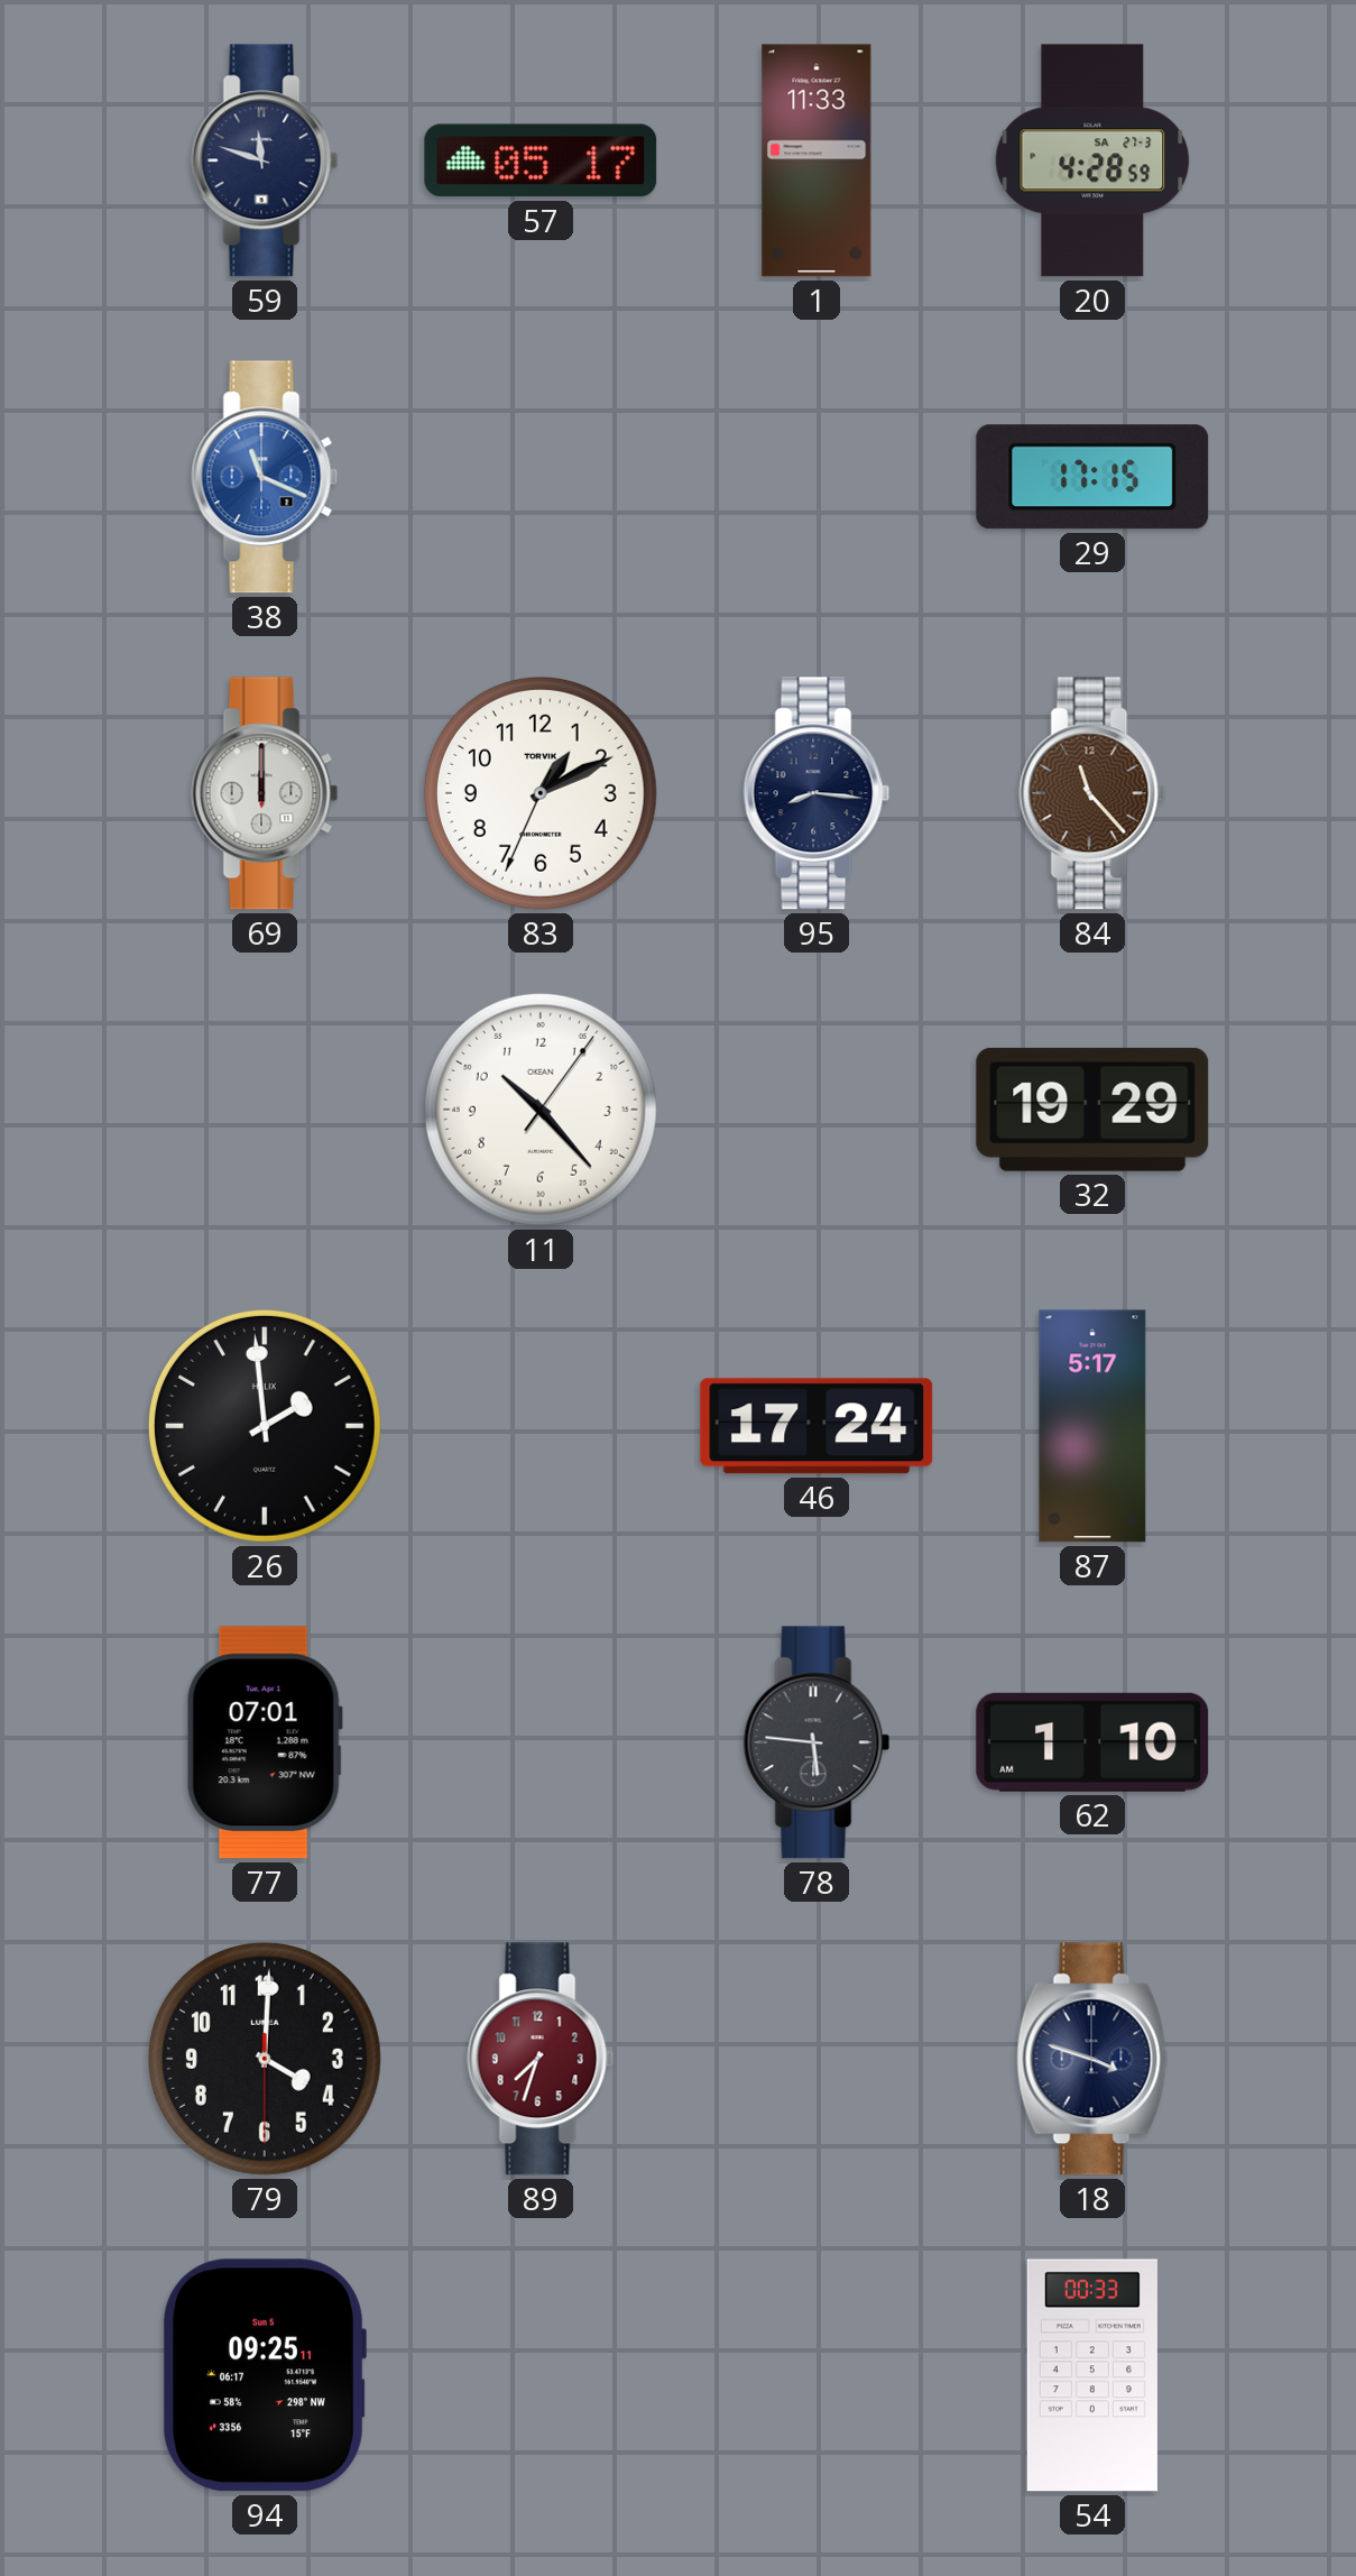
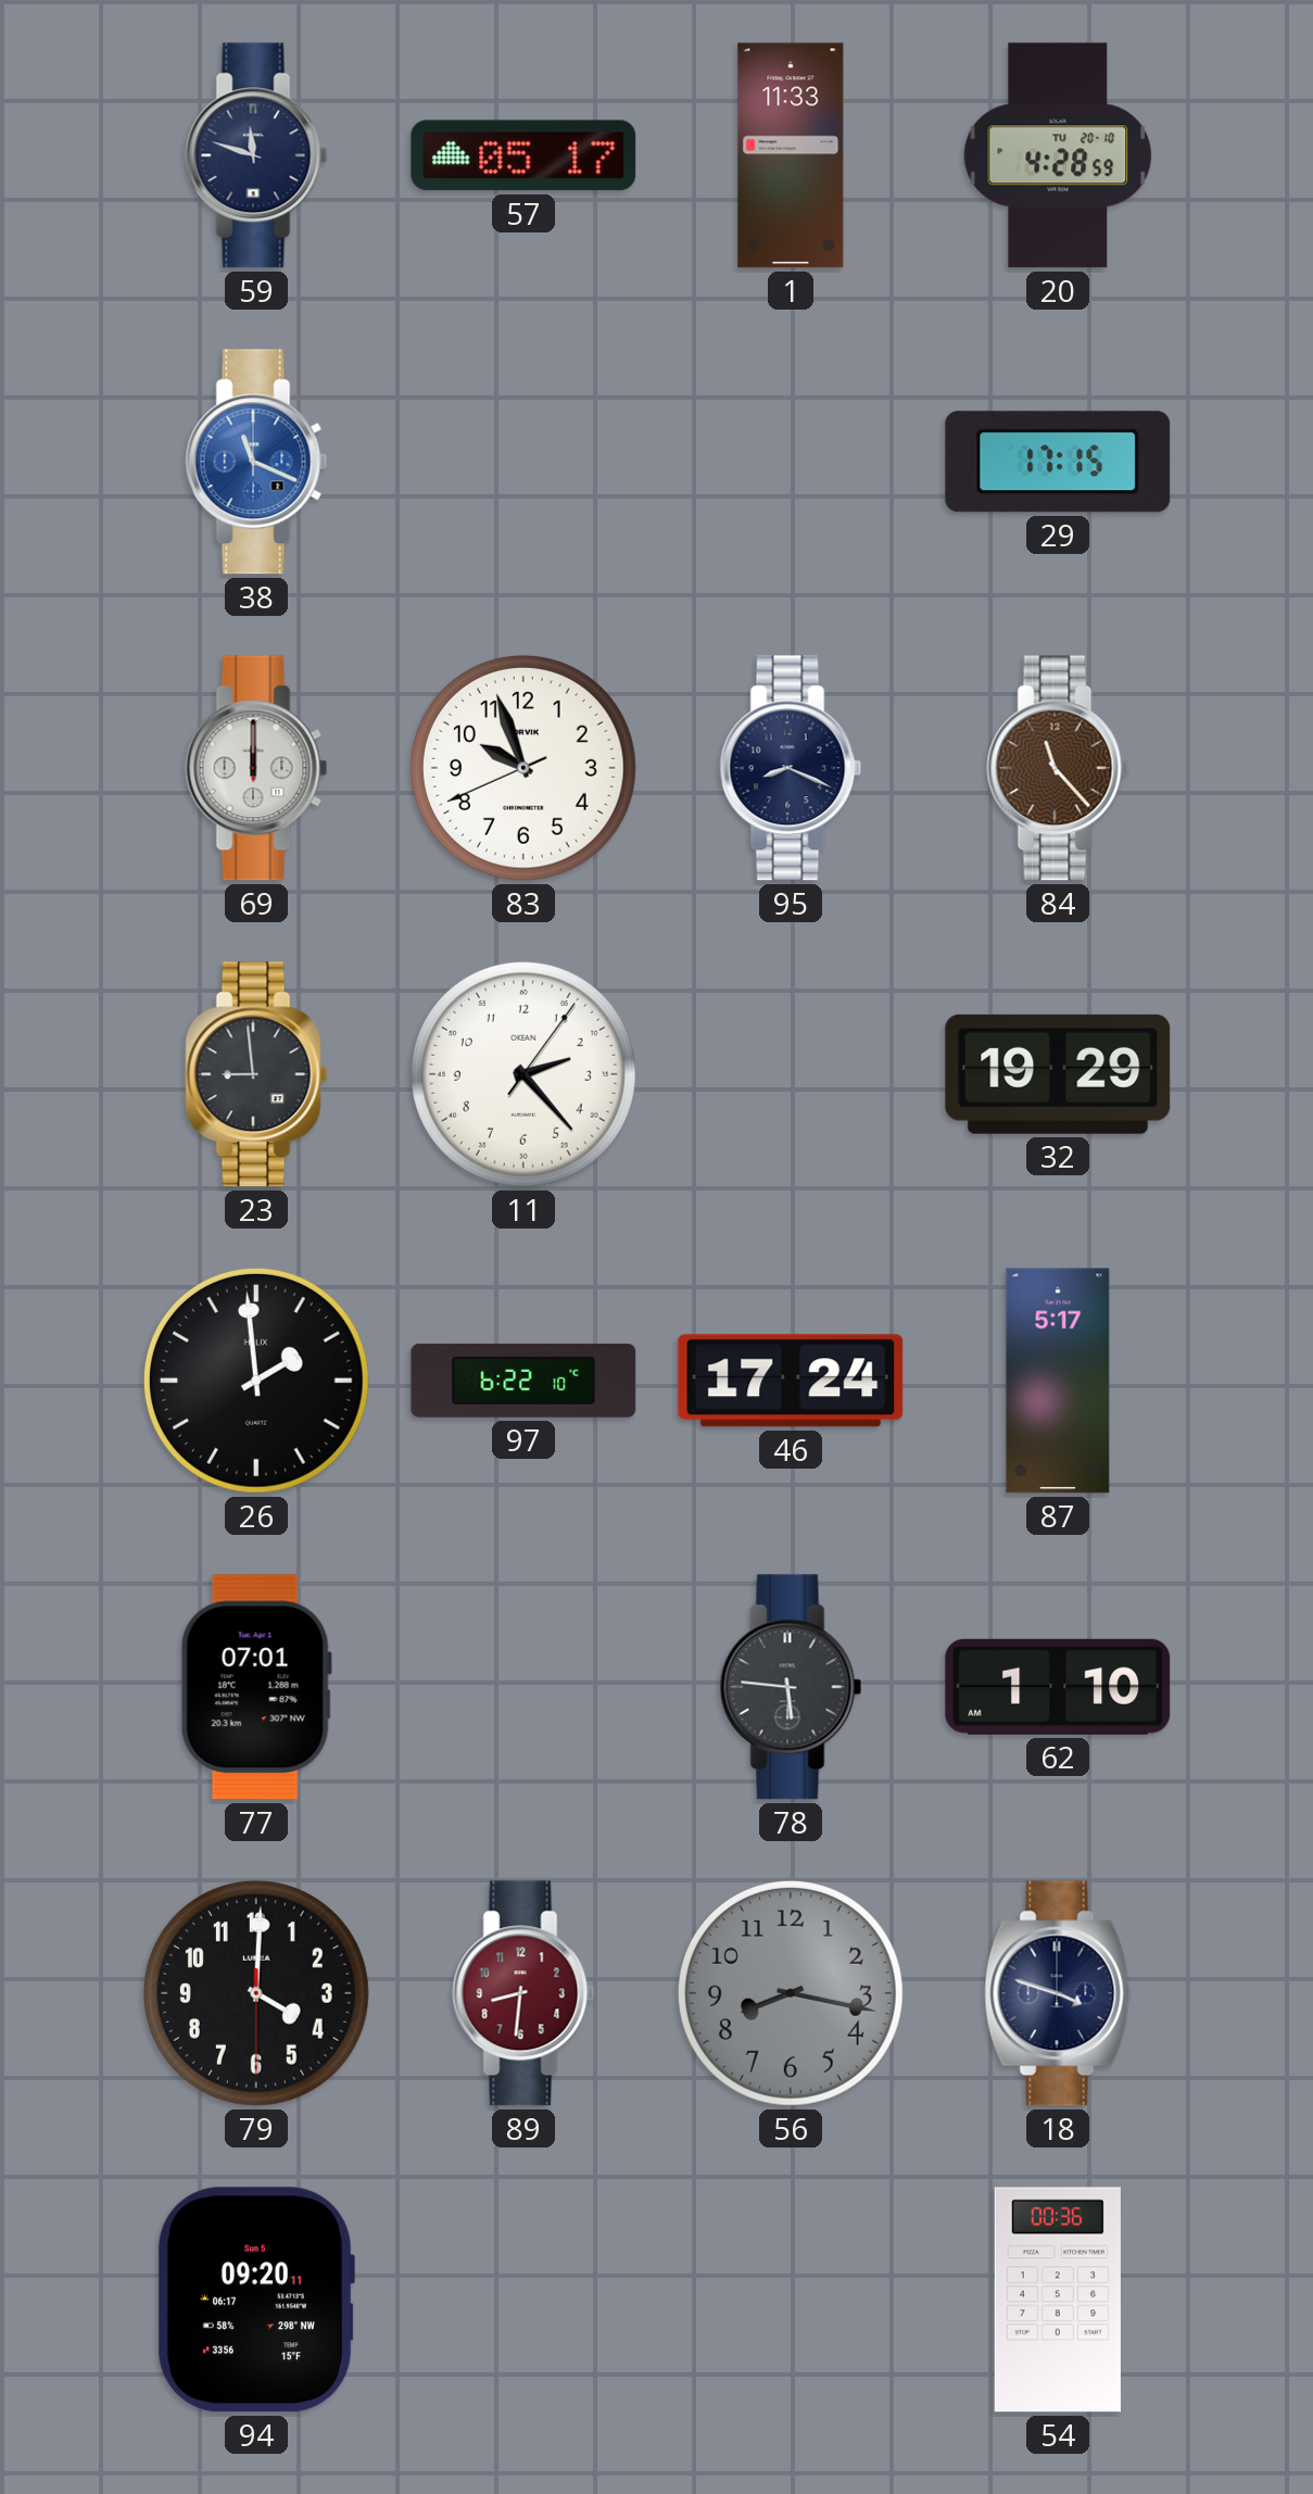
20 date: SA 27-3 -> TU 20-10 (1058, 155)
83: 1:10 -> 9:56 (523, 768)
95: 8:16 -> 8:19 (791, 768)
23: none -> 8:59 (256, 1074)
11: 10:23 -> 2:23 (523, 1074)
97: none -> 6:22 (523, 1381)
89: 7:33 -> 8:31 (523, 1993)
56: none -> 8:17 (791, 1993)
94: 09:25 -> 09:20 (255, 2300)
54: 00:33 -> 00:36 (1058, 2300)
